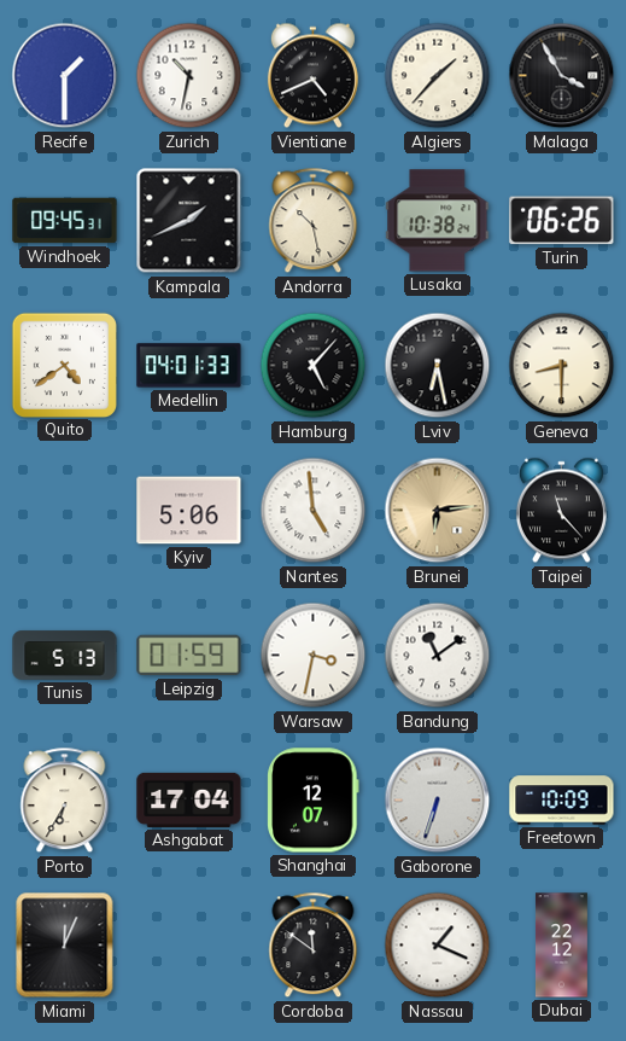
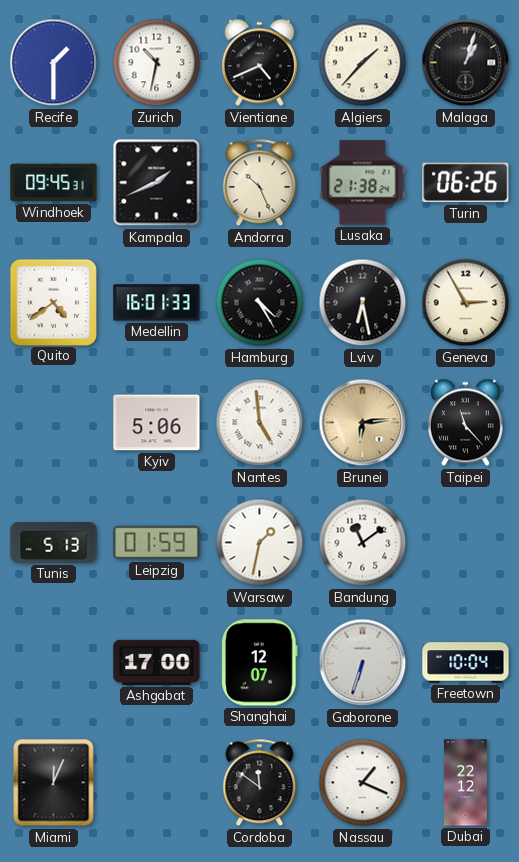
Malaga: 3:55 -> 1:03 (466, 63)
Andorra: 10:28 -> 10:26 (260, 183)
Lusaka: 10:38 -> 21:38 (363, 183)
Medellin: 04:01 -> 16:01 (157, 303)
Hamburg: 5:07 -> 4:25 (260, 303)
Geneva: 8:30 -> 2:55 (466, 303)
Warsaw: 3:32 -> 1:32 (260, 543)
Porto: 6:35 -> none (65, 801)
Ashgabat: 17:04 -> 17:00 (157, 662)
Freetown: 10:09 -> 10:04 (466, 663)
